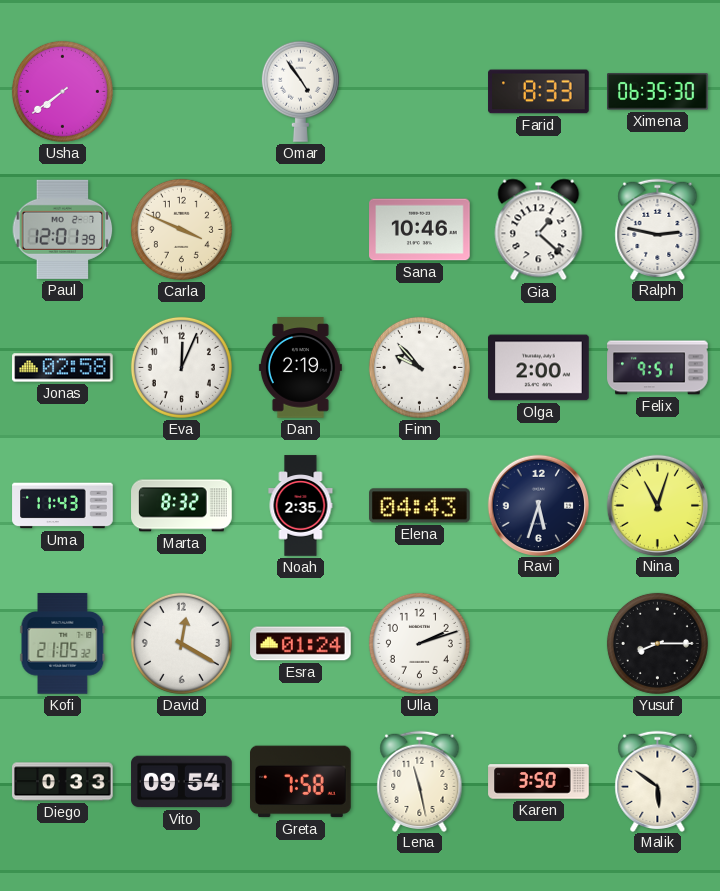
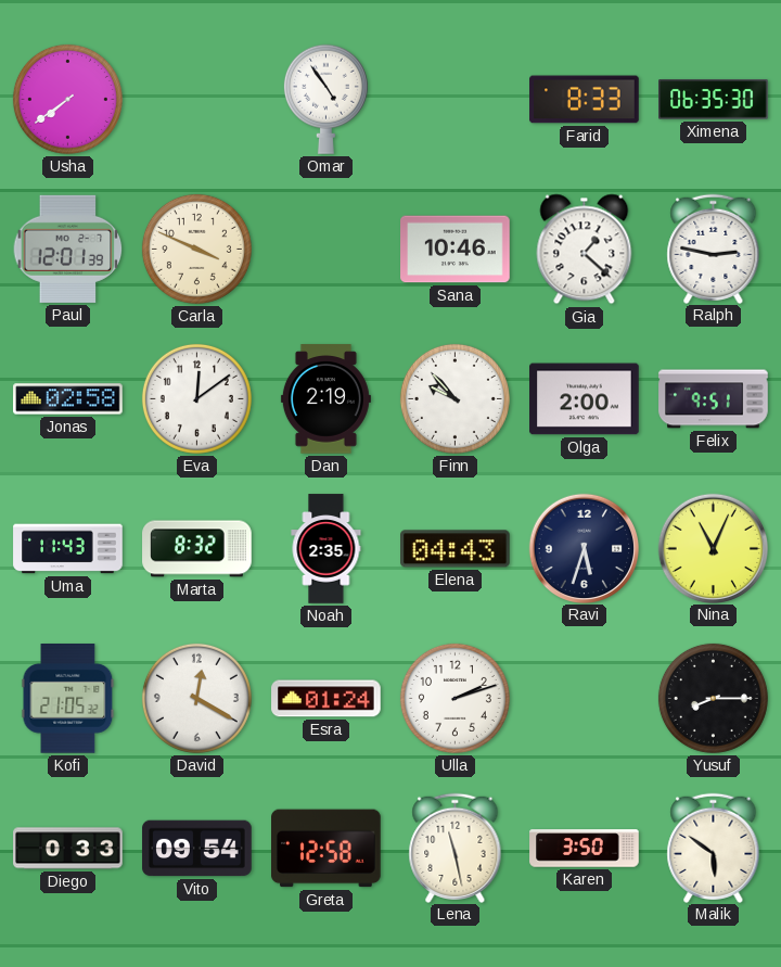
Eva: 12:04 -> 12:09 (196, 398)
Nina: 11:03 -> 11:04 (713, 548)
Greta: 7:58 -> 12:58 (327, 849)
